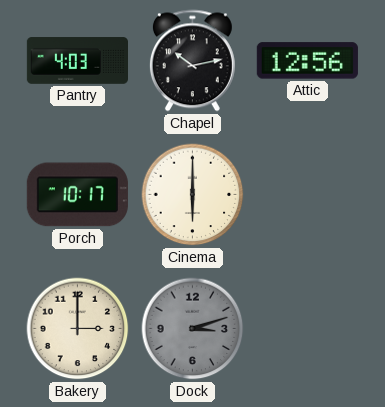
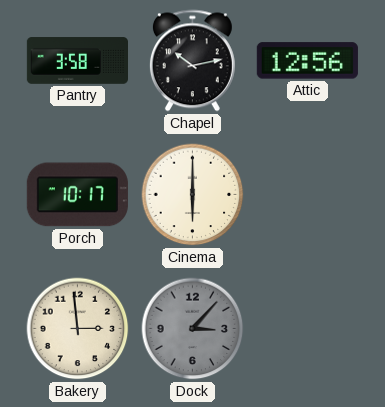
Pantry: 4:03 -> 3:58 (77, 61)
Bakery: 3:00 -> 2:59 (78, 329)
Dock: 3:12 -> 3:07 (193, 329)
